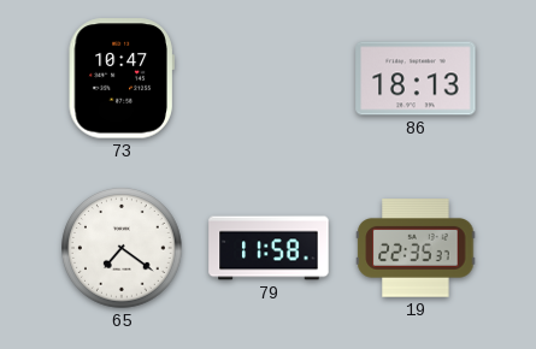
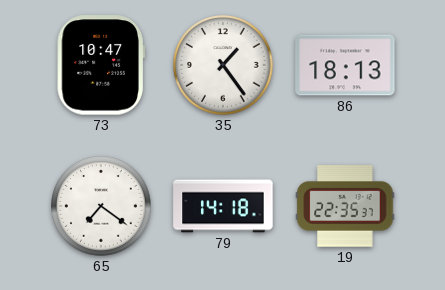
35: none -> 1:24 (223, 65)
79: 11:58 -> 14:18 (223, 206)
